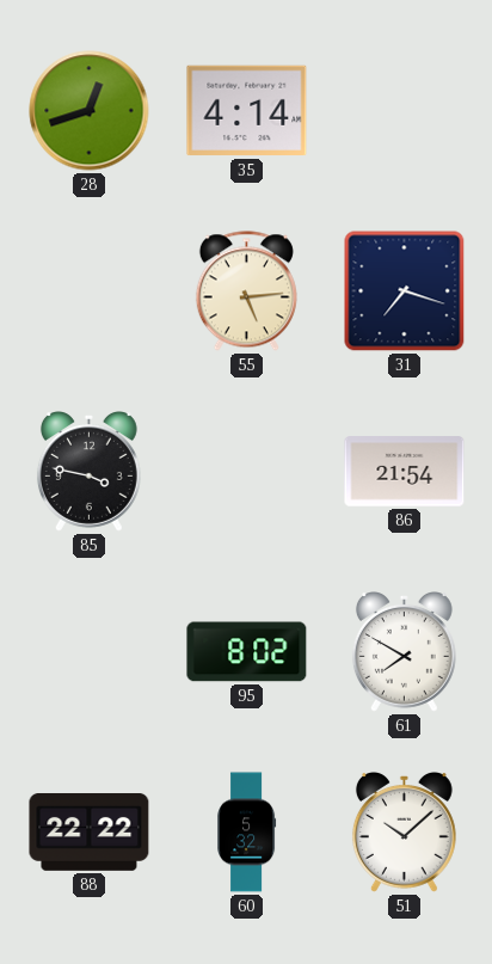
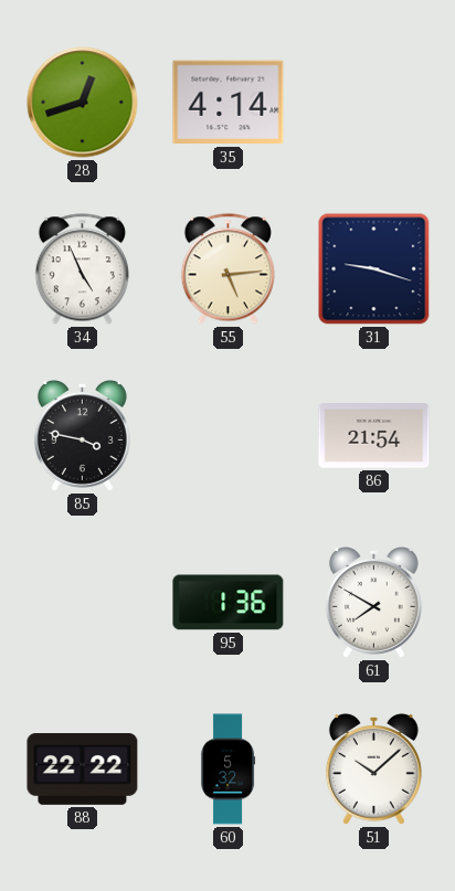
34: none -> 4:56 (82, 269)
31: 7:18 -> 9:18 (374, 269)
95: 8:02 -> 1:36 (229, 603)
